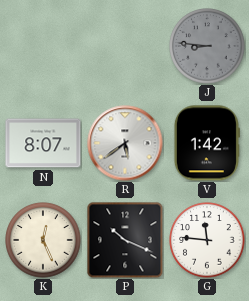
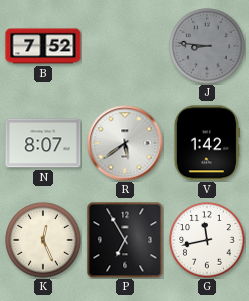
B: none -> 7:52 (43, 46)
P: 10:19 -> 6:55 (125, 240)
G: 11:46 -> 11:43 (207, 240)
